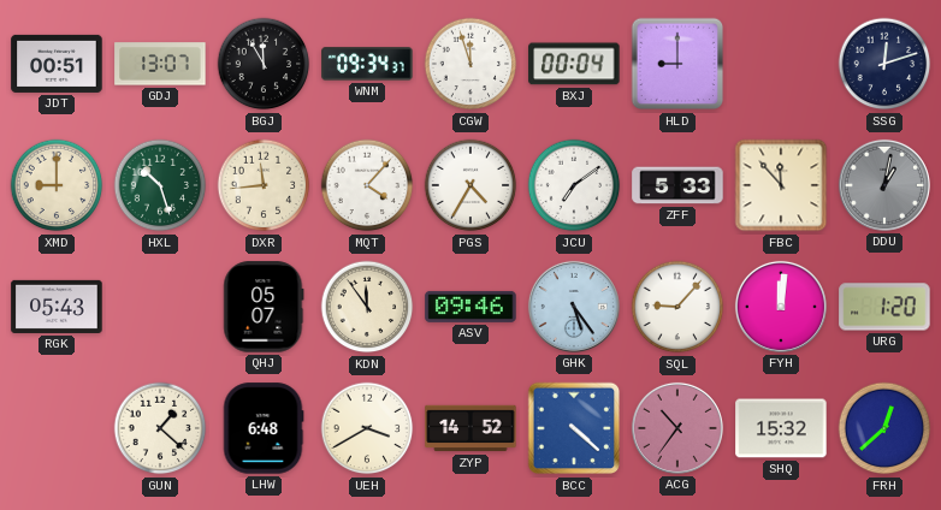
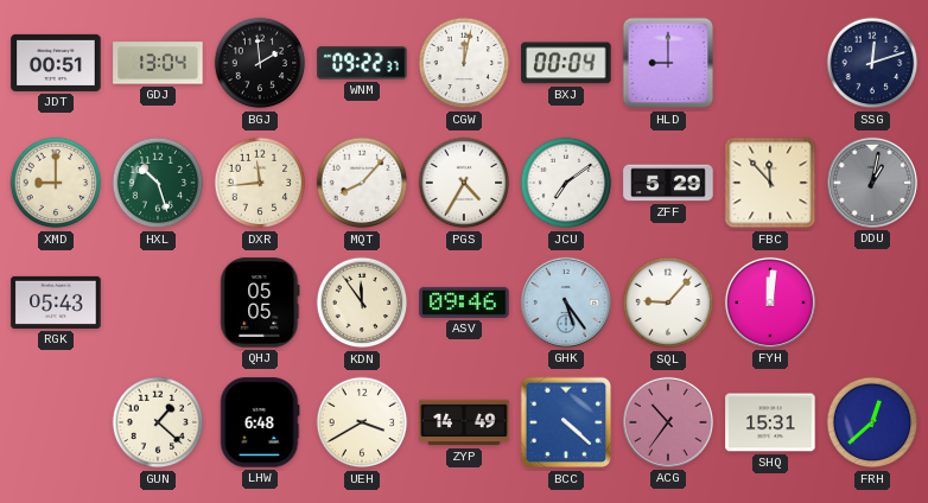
GDJ: 13:07 -> 13:04 (158, 63)
BGJ: 11:55 -> 1:59 (260, 63)
WNM: 09:34 -> 09:22 (362, 63)
CGW: 11:57 -> 12:02 (464, 63)
MQT: 4:07 -> 8:07 (362, 183)
ZFF: 5:33 -> 5:29 (668, 183)
QHJ: 05:07 -> 05:05 (260, 303)
URG: 1:20 -> none (884, 307)
ZYP: 14:52 -> 14:49 (464, 422)
SHQ: 15:32 -> 15:31 (770, 422)
